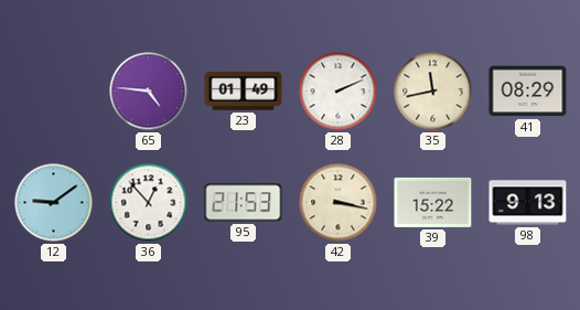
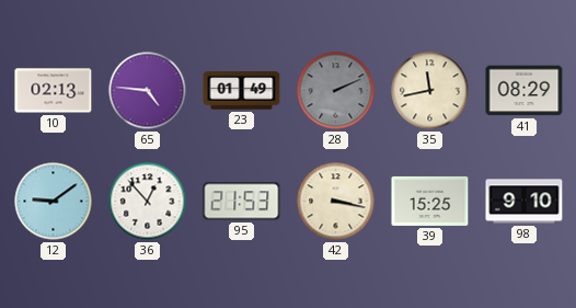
10: none -> 02:13 (54, 91)
28 dial: white -> grey (336, 91)
39: 15:22 -> 15:25 (430, 201)
98: 9:13 -> 9:10 (525, 202)
